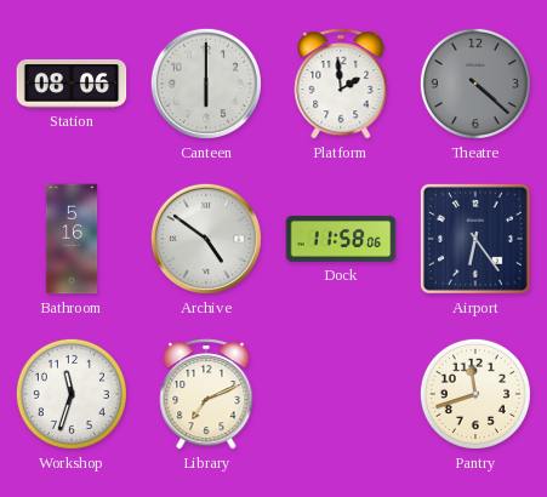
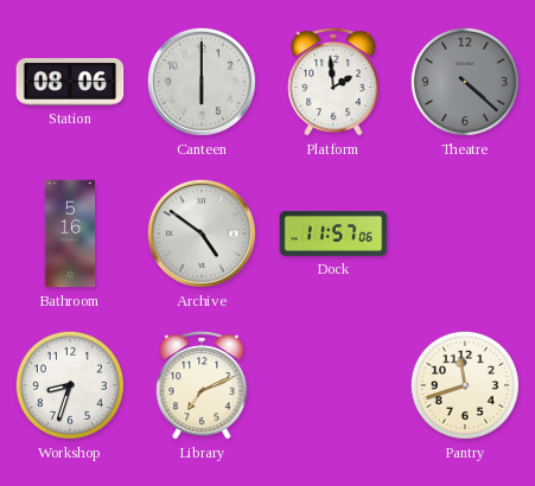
Dock: 11:58 -> 11:57 (333, 234)
Airport: 6:24 -> none (475, 239)
Workshop: 11:33 -> 8:33 (70, 385)
